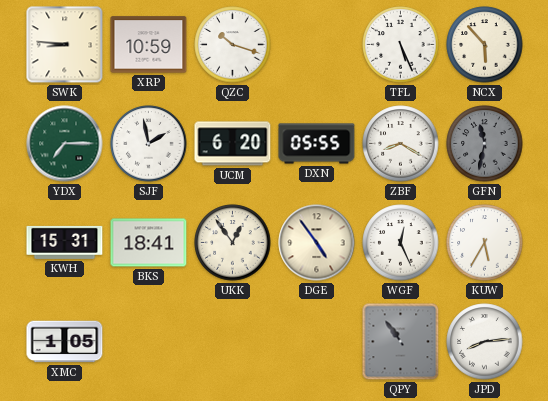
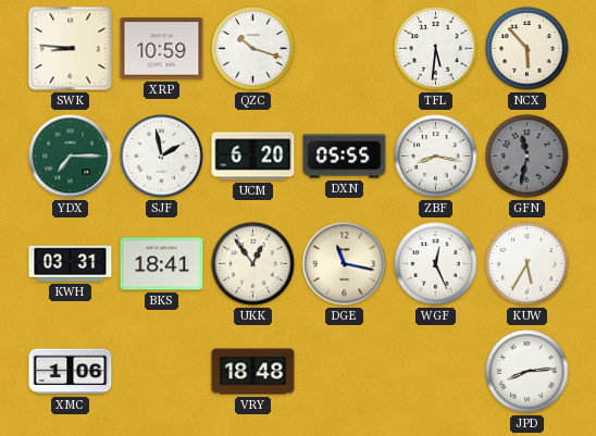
TFL: 5:26 -> 5:31 (436, 49)
ZBF: 8:20 -> 8:17 (436, 157)
KWH: 15:31 -> 03:31 (71, 263)
DGE: 4:54 -> 11:17 (345, 264)
XMC: 1:05 -> 1:06 (71, 372)
VRY: none -> 18:48 (253, 372)
QPY: 10:54 -> none (401, 342)
